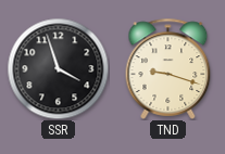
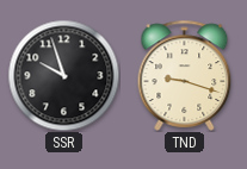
SSR: 3:57 -> 9:57 (63, 75)
